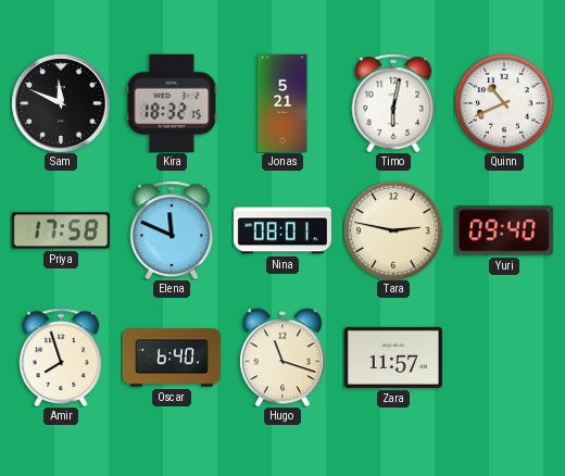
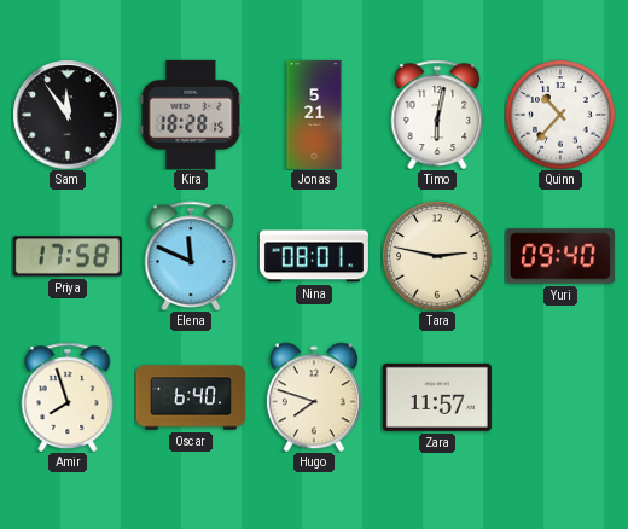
Sam: 11:49 -> 11:54 (68, 115)
Kira: 18:32 -> 18:28 (191, 115)
Quinn: 10:41 -> 10:37 (560, 115)
Hugo: 11:18 -> 7:48 (314, 397)
